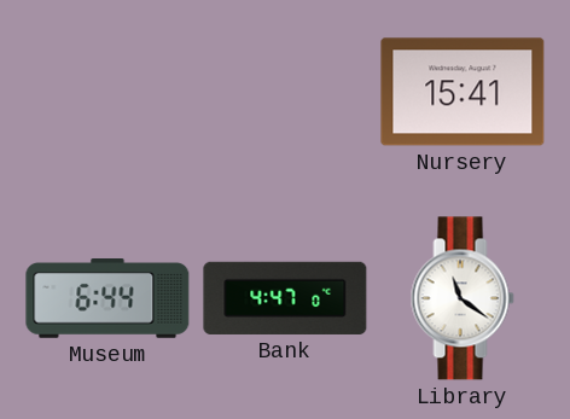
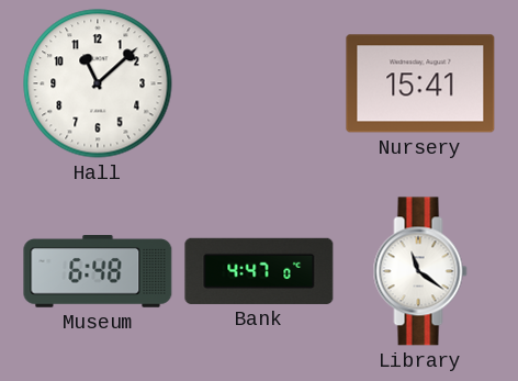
Hall: none -> 11:08 (98, 83)
Museum: 6:44 -> 6:48 (98, 272)
